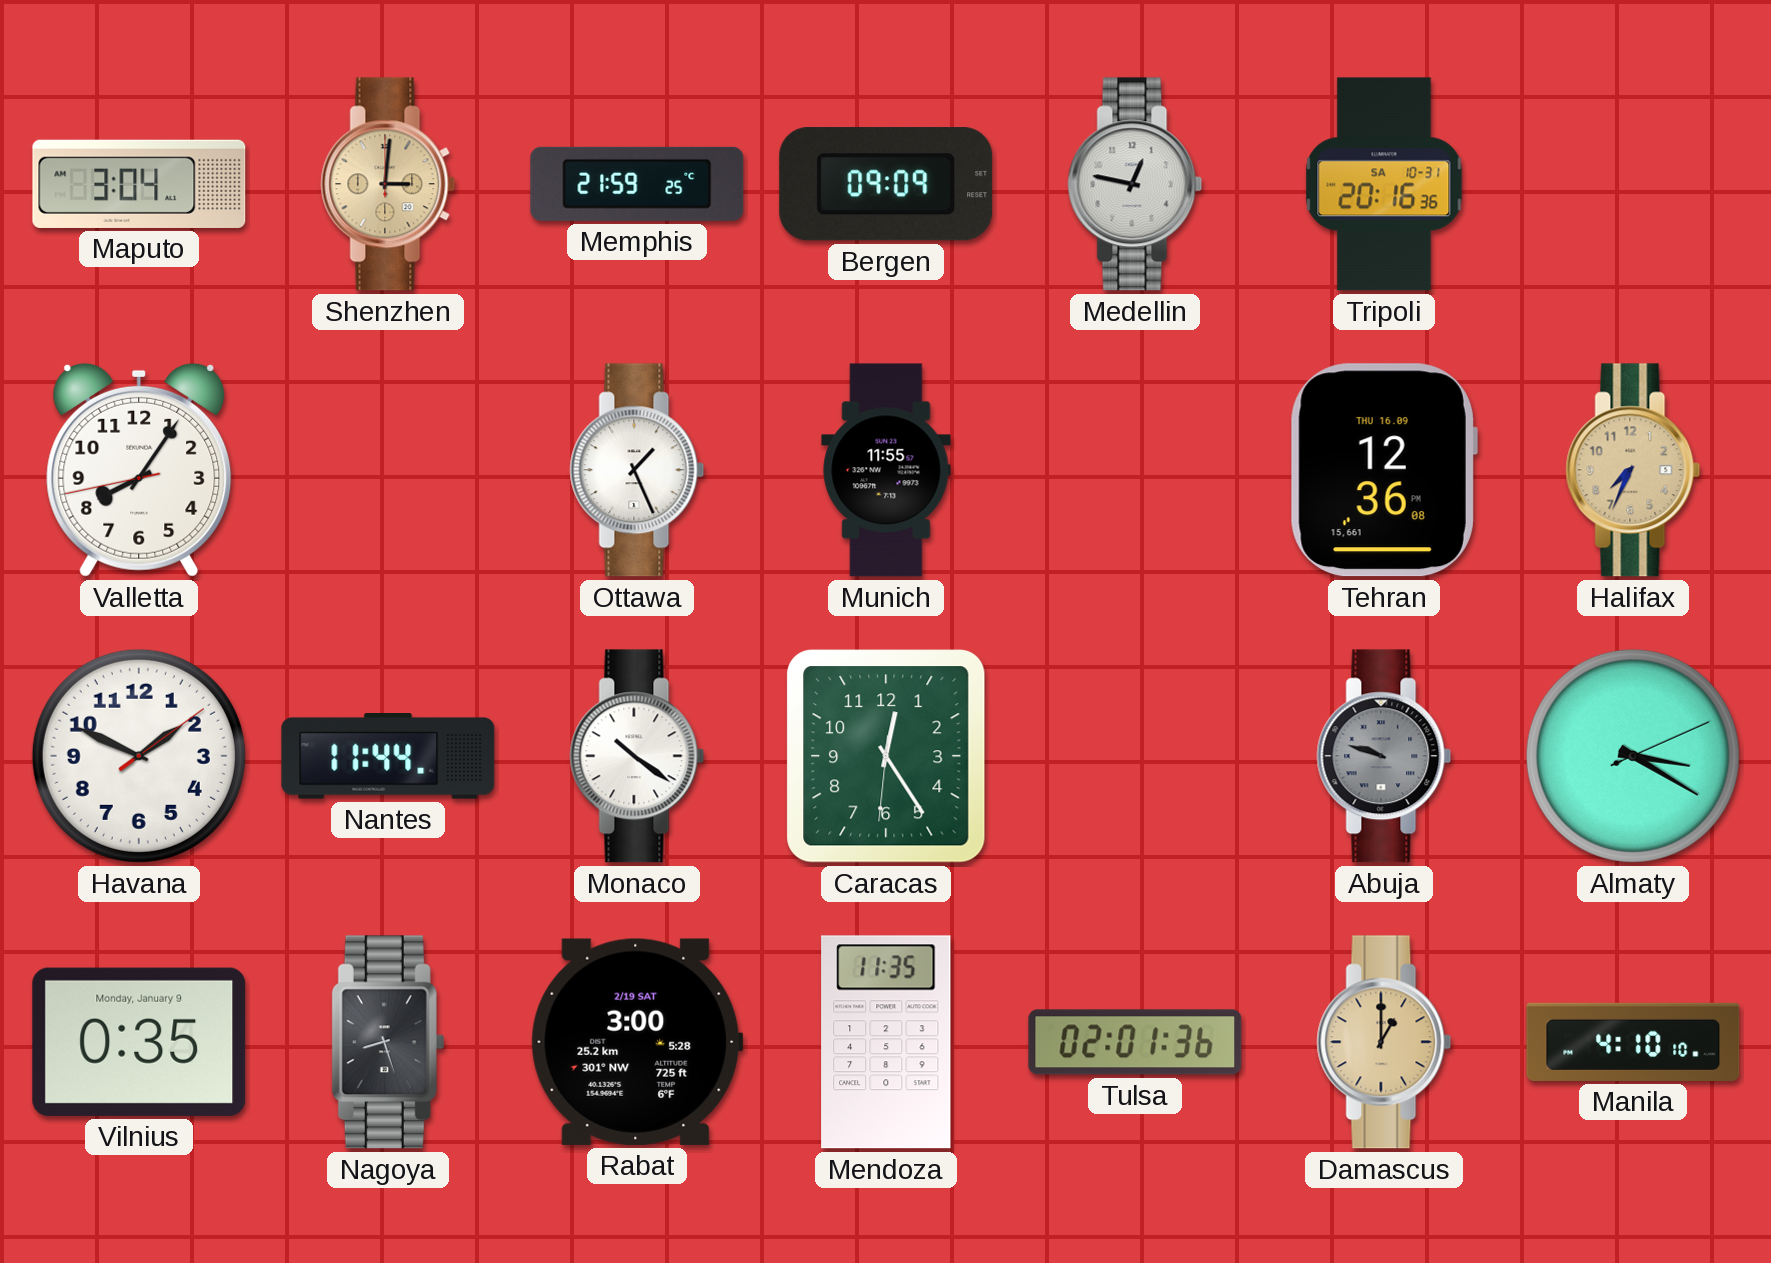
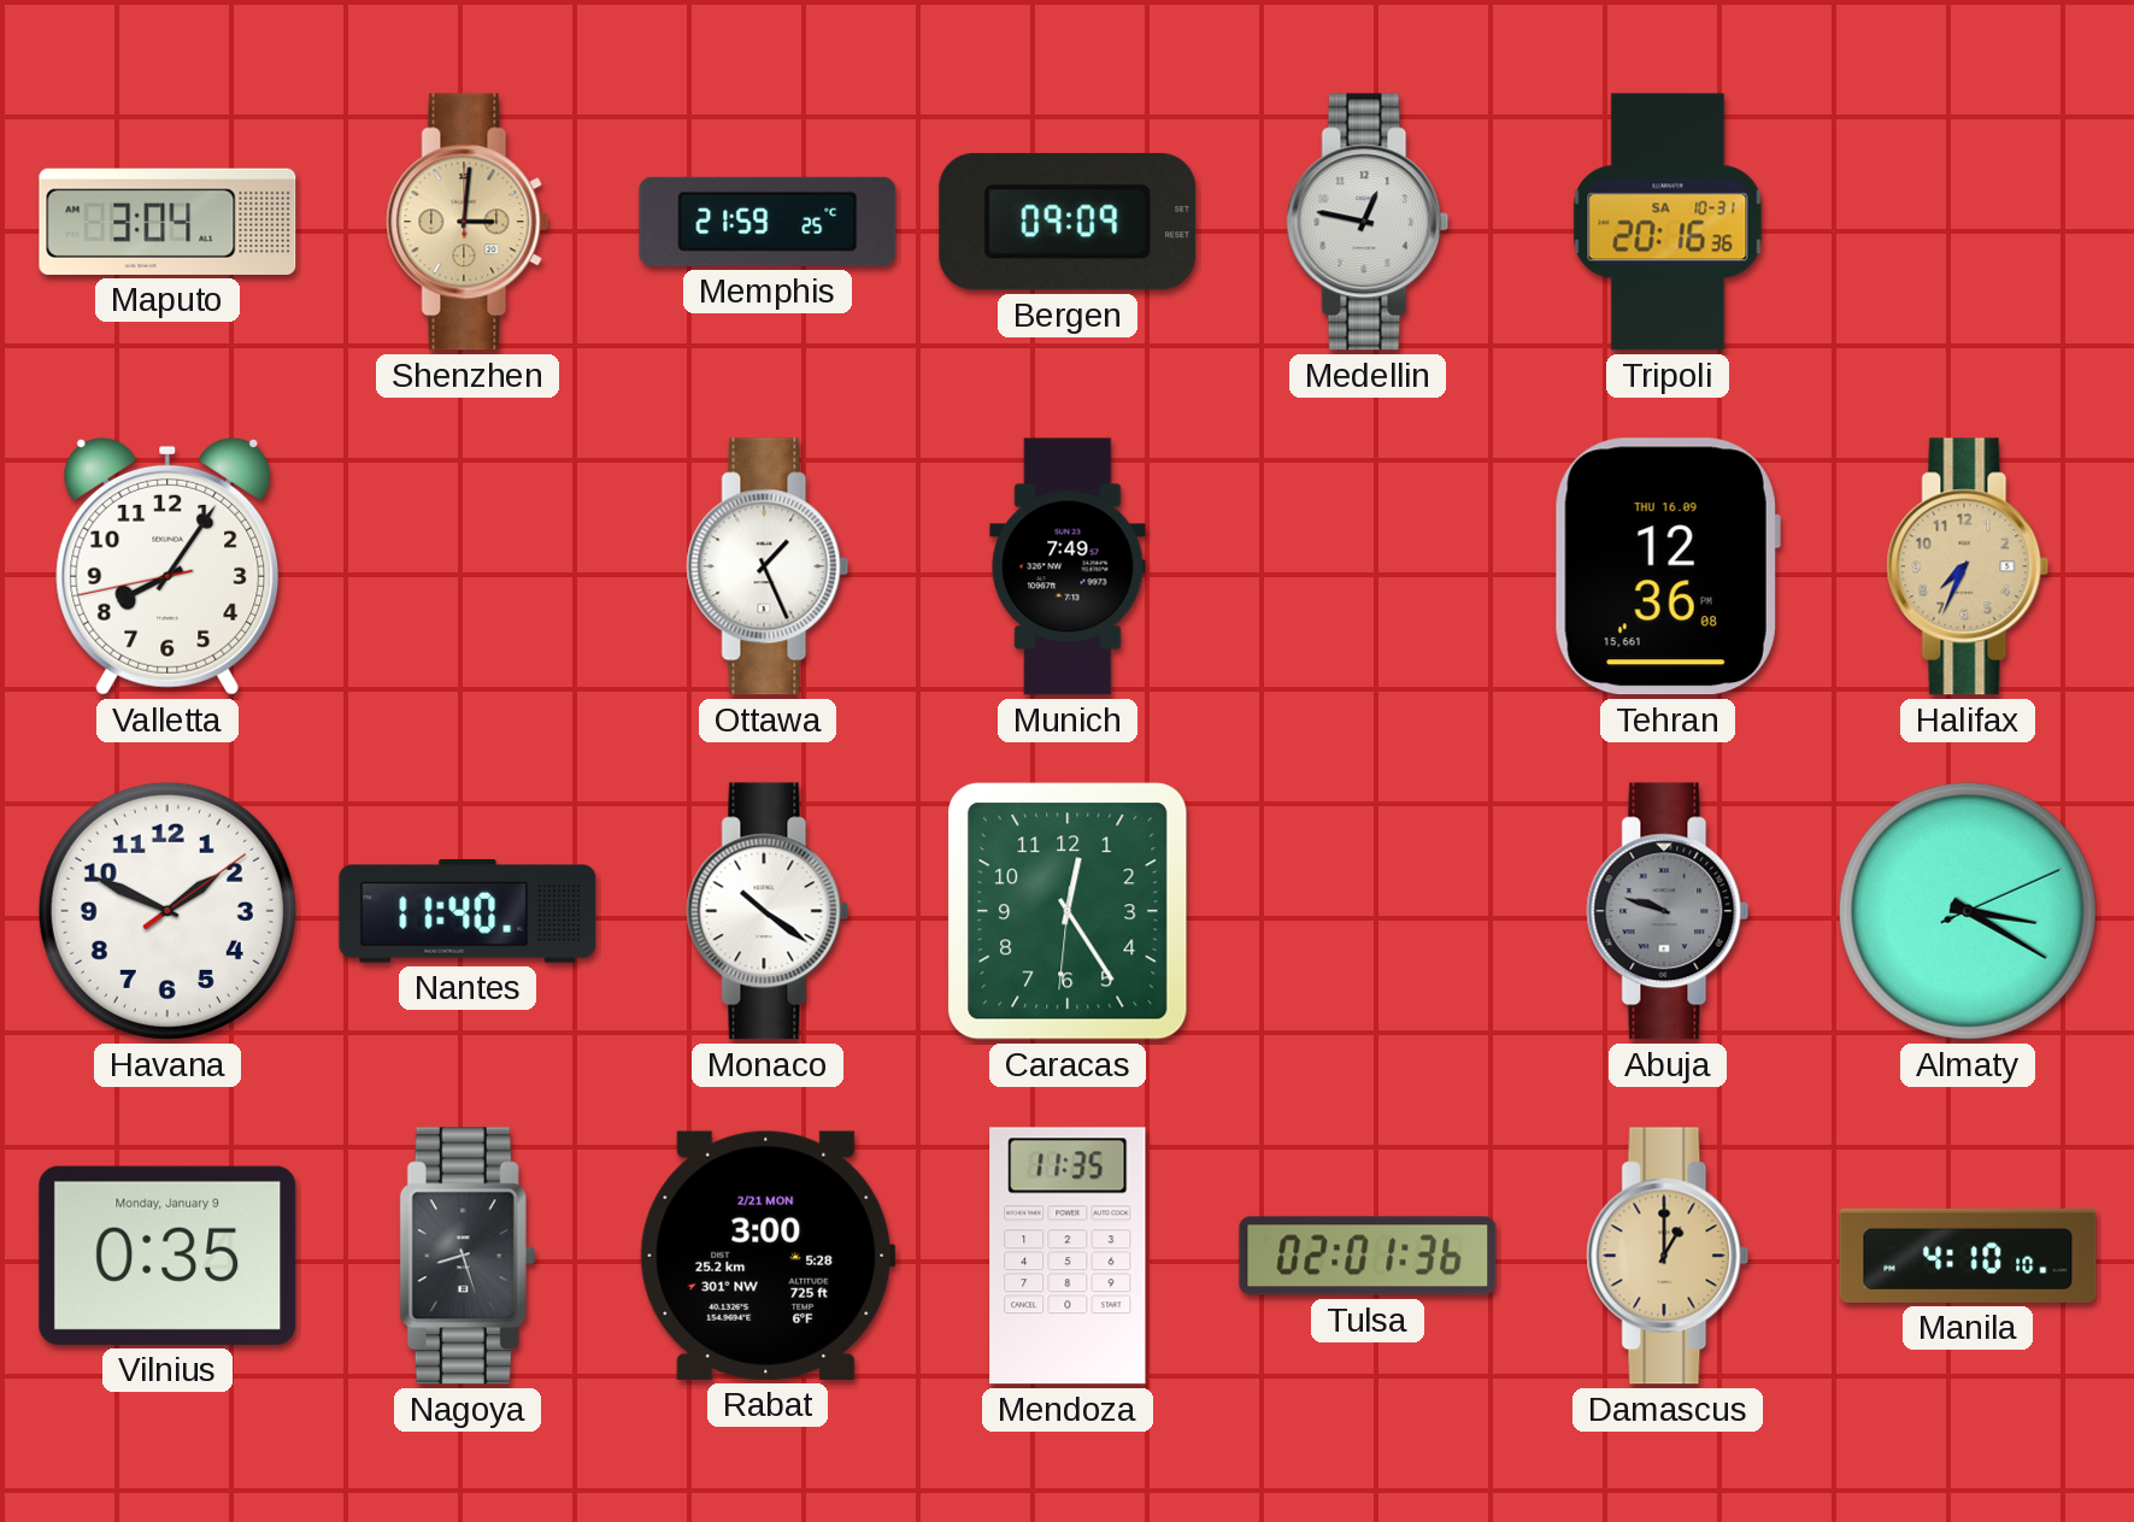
Munich: 11:55 -> 7:49 (1068, 566)
Nantes: 11:44 -> 11:40 (468, 912)
Rabat date: 2/19 SAT -> 2/21 MON (768, 1256)
